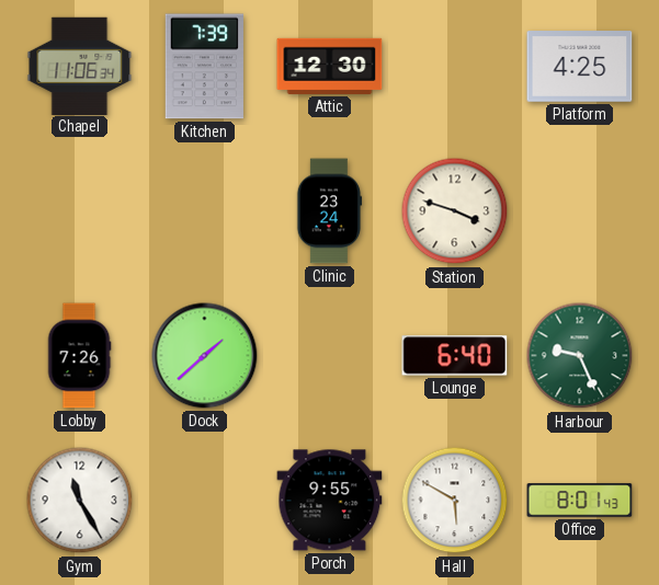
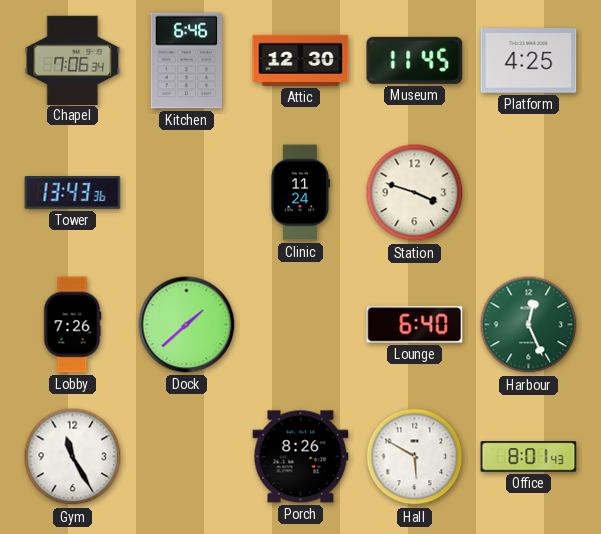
Chapel: 11:06 -> 7:06 (73, 60)
Kitchen: 7:39 -> 6:46 (186, 61)
Museum: none -> 11:45 (415, 60)
Tower: none -> 13:43 (73, 193)
Clinic: 23:24 -> 11:24 (300, 193)
Harbour: 9:26 -> 12:26 (529, 325)
Porch: 9:55 -> 8:26 (301, 457)
